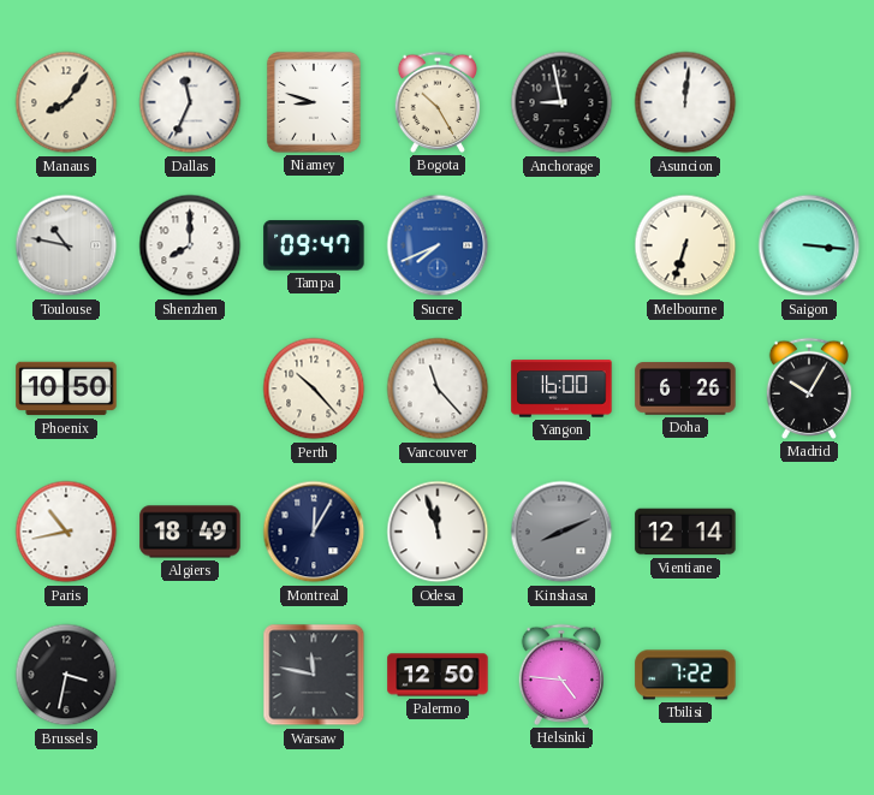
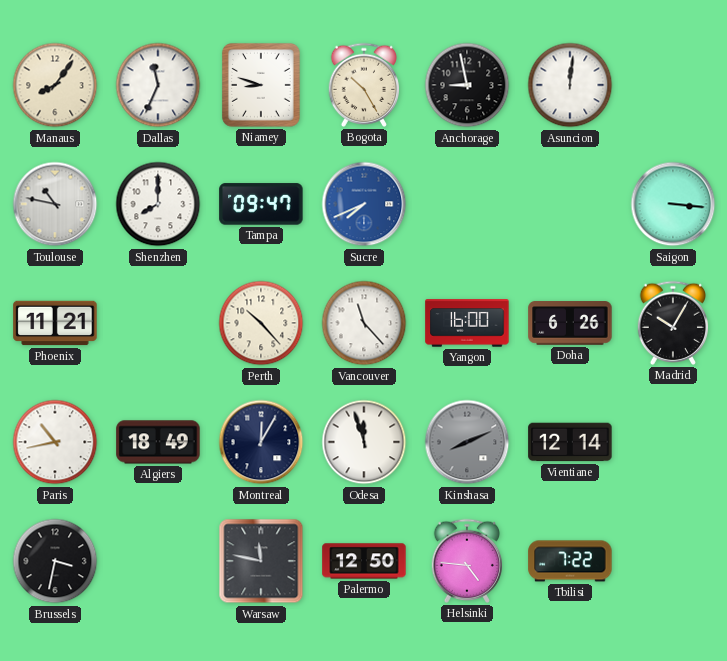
Melbourne: 6:33 -> none (685, 245)
Phoenix: 10:50 -> 11:21 (55, 323)
